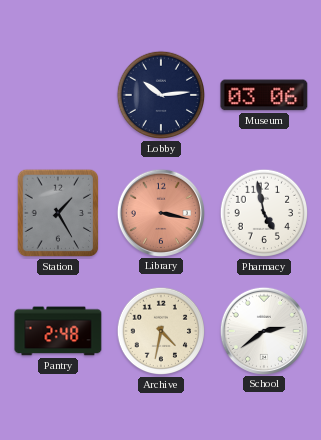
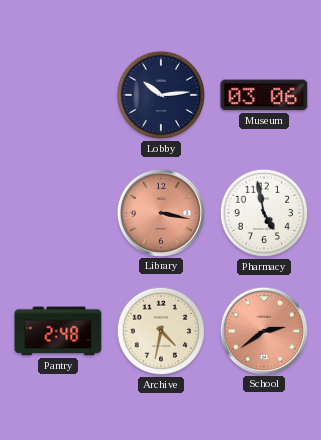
Station: 1:25 -> none (58, 213)
School dial: white -> salmon (263, 330)
